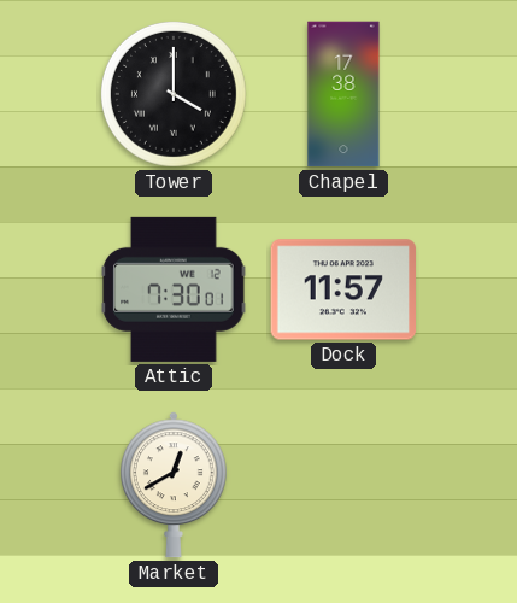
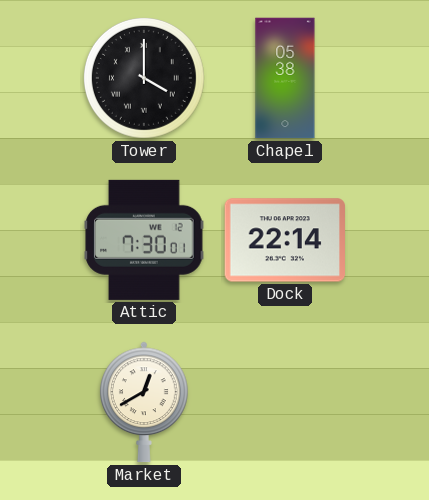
Chapel: 17:38 -> 05:38 (285, 78)
Dock: 11:57 -> 22:14 (285, 240)
